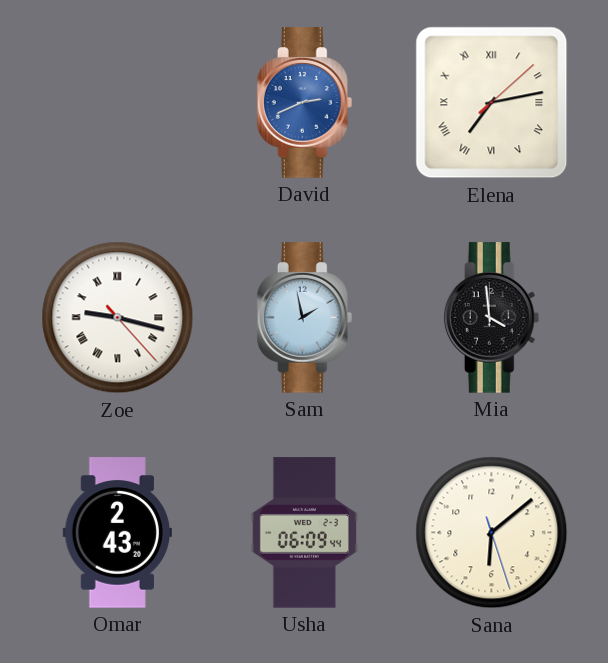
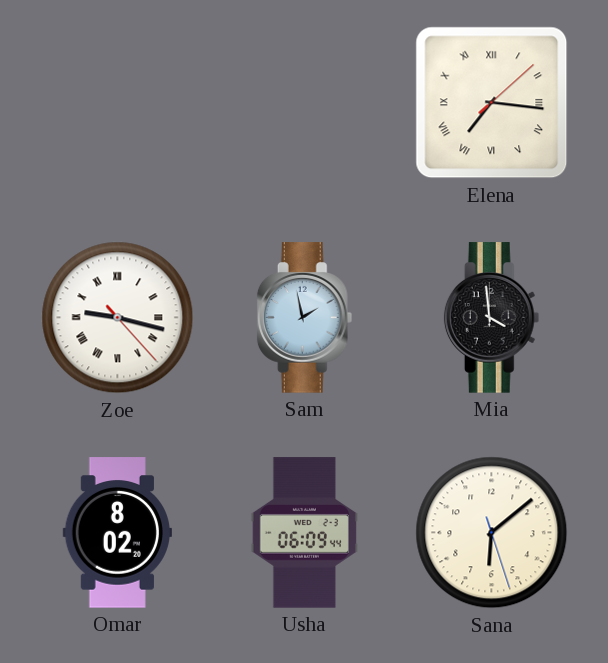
David: 2:41 -> none (305, 103)
Elena: 7:13 -> 7:16 (492, 103)
Omar: 2:43 -> 8:02 (117, 533)
